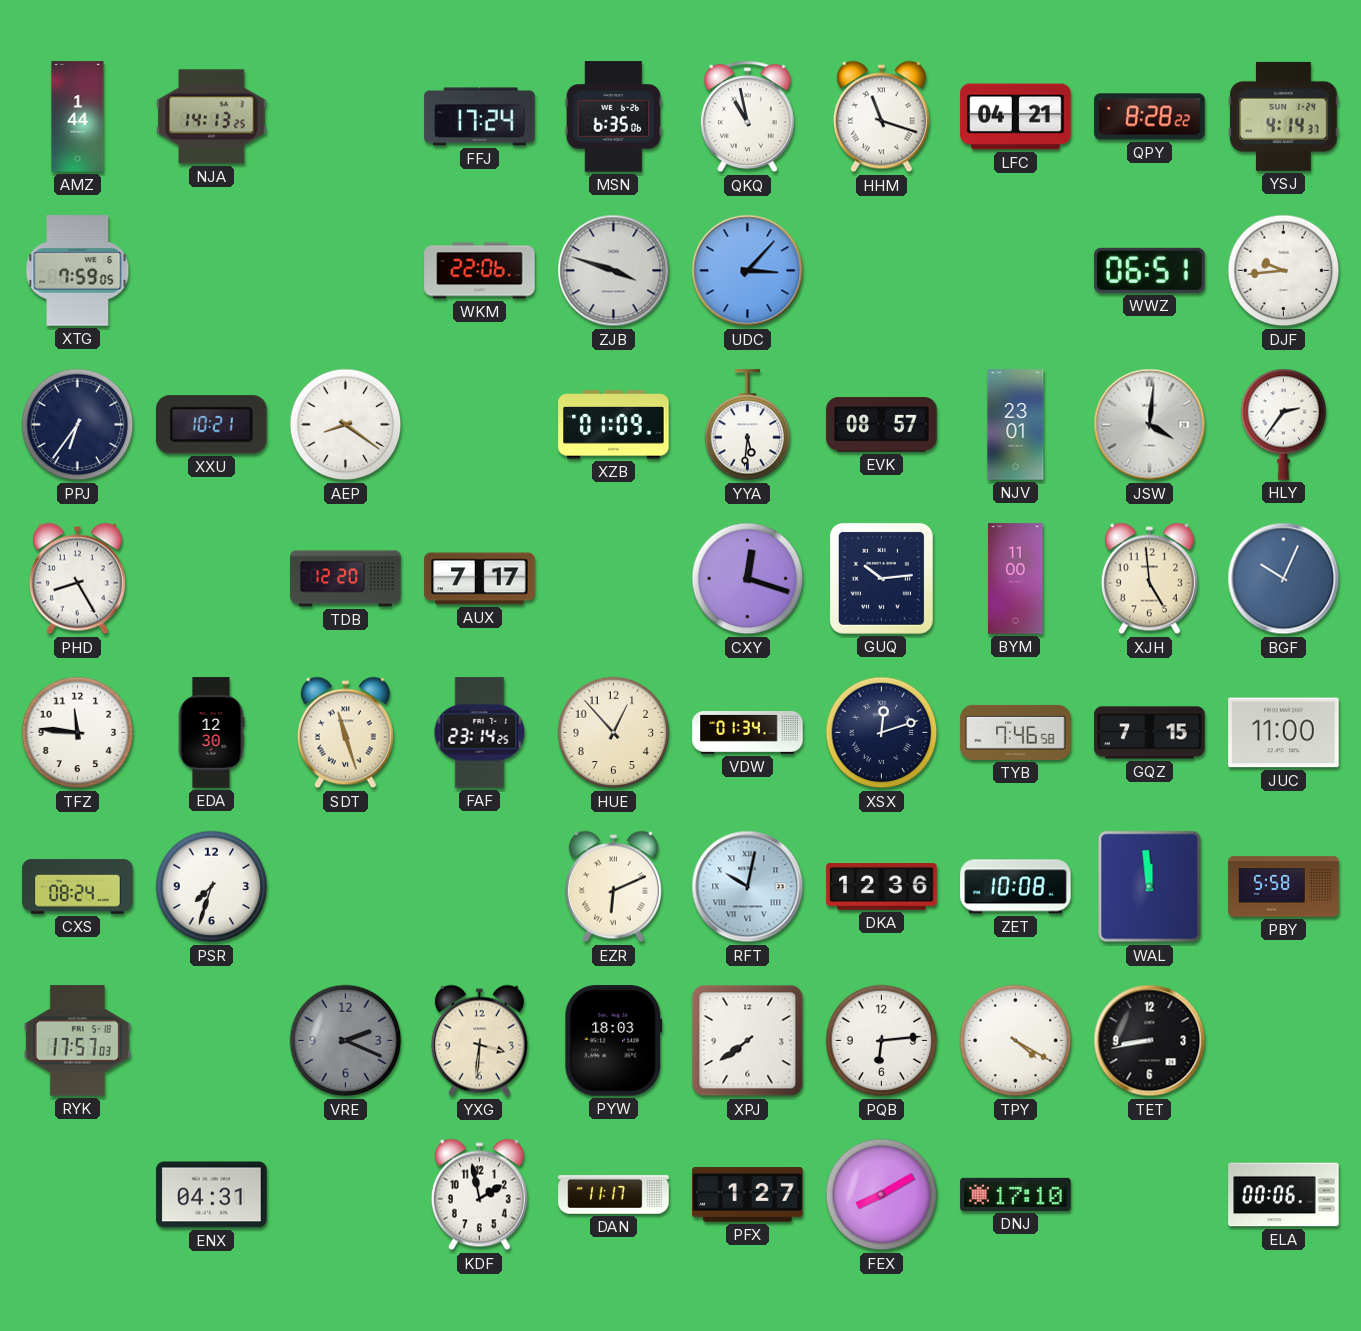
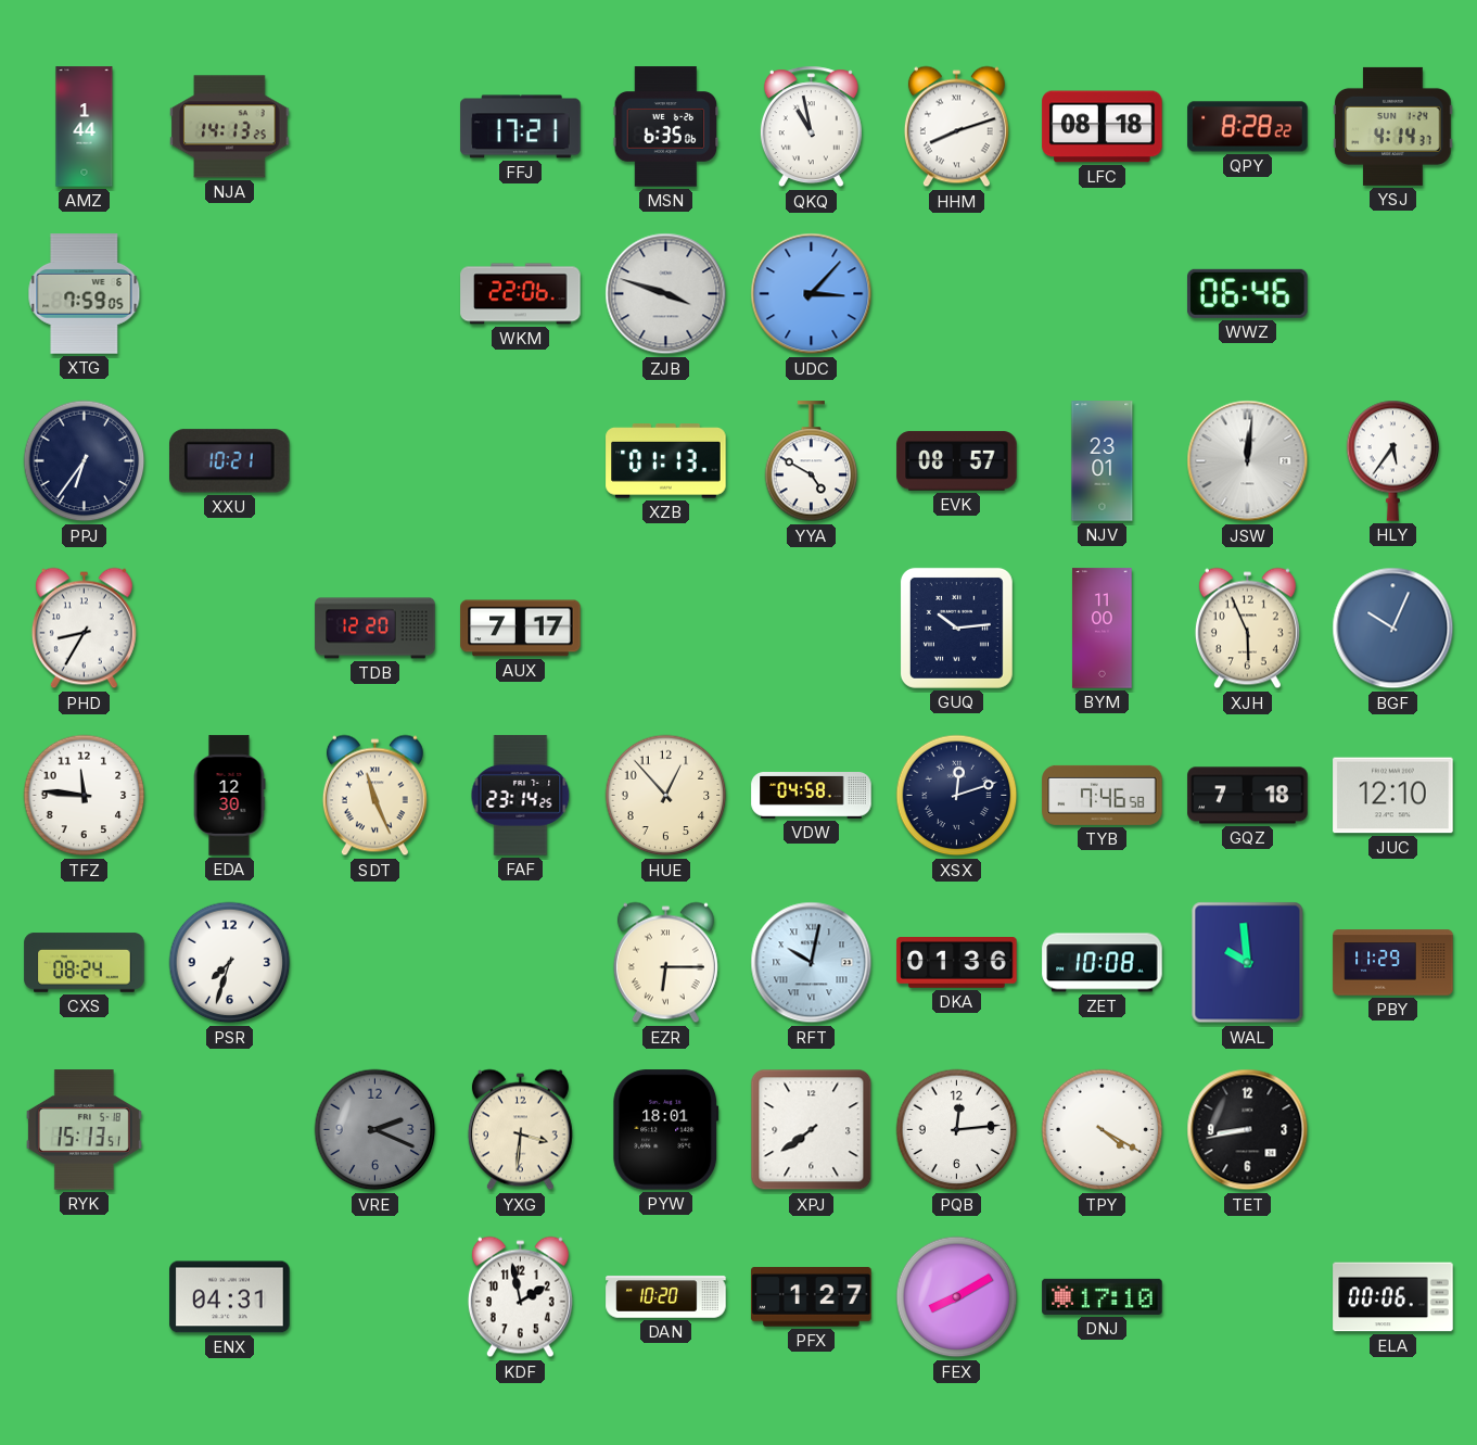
FFJ: 17:24 -> 17:21 (521, 127)
HHM: 11:18 -> 8:12 (956, 127)
LFC: 04:21 -> 08:18 (1103, 127)
WWZ: 06:51 -> 06:46 (1248, 293)
DJF: 9:44 -> none (1284, 271)
AEP: 8:21 -> none (346, 425)
XZB: 01:09 -> 01:13 (666, 461)
YYA: 5:31 -> 4:50 (812, 461)
JSW: 4:01 -> 12:01 (1248, 461)
HLY: 2:36 -> 5:36 (1393, 460)
PHD: 8:25 -> 8:35 (84, 629)
CXY: 12:18 -> none (748, 579)
XJH: 4:59 -> 5:56 (1247, 629)
SDT: 11:27 -> 11:26 (374, 796)
VDW: 01:34 -> 04:58 (812, 796)
GQZ: 7:15 -> 7:18 (1248, 796)
JUC: 11:00 -> 12:10 (1393, 796)
EZR: 6:11 -> 6:15 (665, 963)
DKA: 12:36 -> 01:36 (957, 963)
WAL: 11:59 -> 9:59 (1248, 963)
PBY: 5:58 -> 11:29 (1393, 963)
RYK: 17:57 -> 15:13 (84, 1130)
PYW: 18:03 -> 18:01 (666, 1130)
PQB: 6:14 -> 12:14 (957, 1130)
DAN: 11:17 -> 10:20 (666, 1297)
